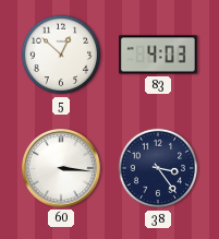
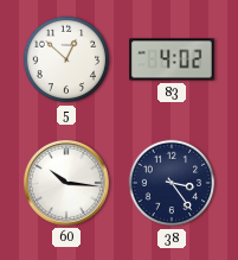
83: 4:03 -> 4:02 (172, 59)
60: 3:16 -> 10:16 (66, 183)
